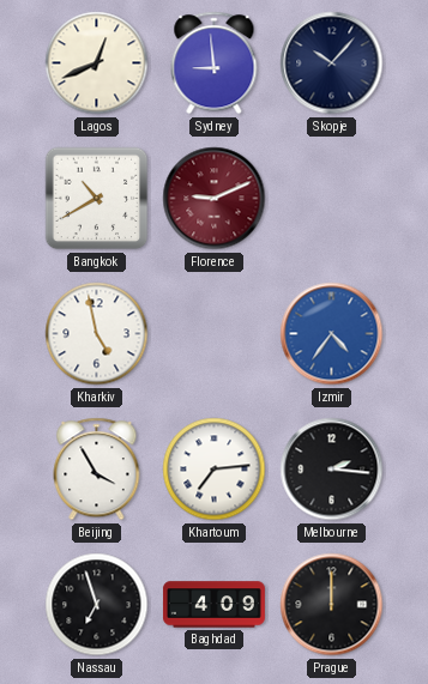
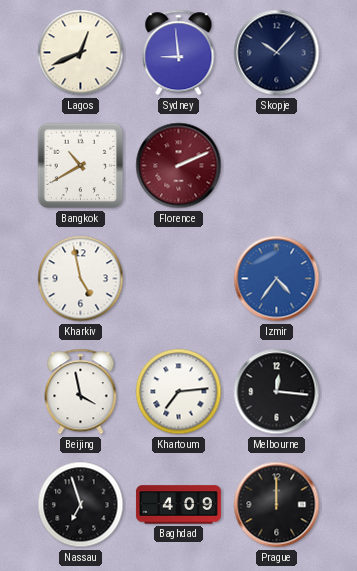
Florence: 9:11 -> 2:11 (179, 166)
Beijing: 3:55 -> 3:58 (81, 392)
Melbourne: 2:16 -> 12:16 (277, 392)
